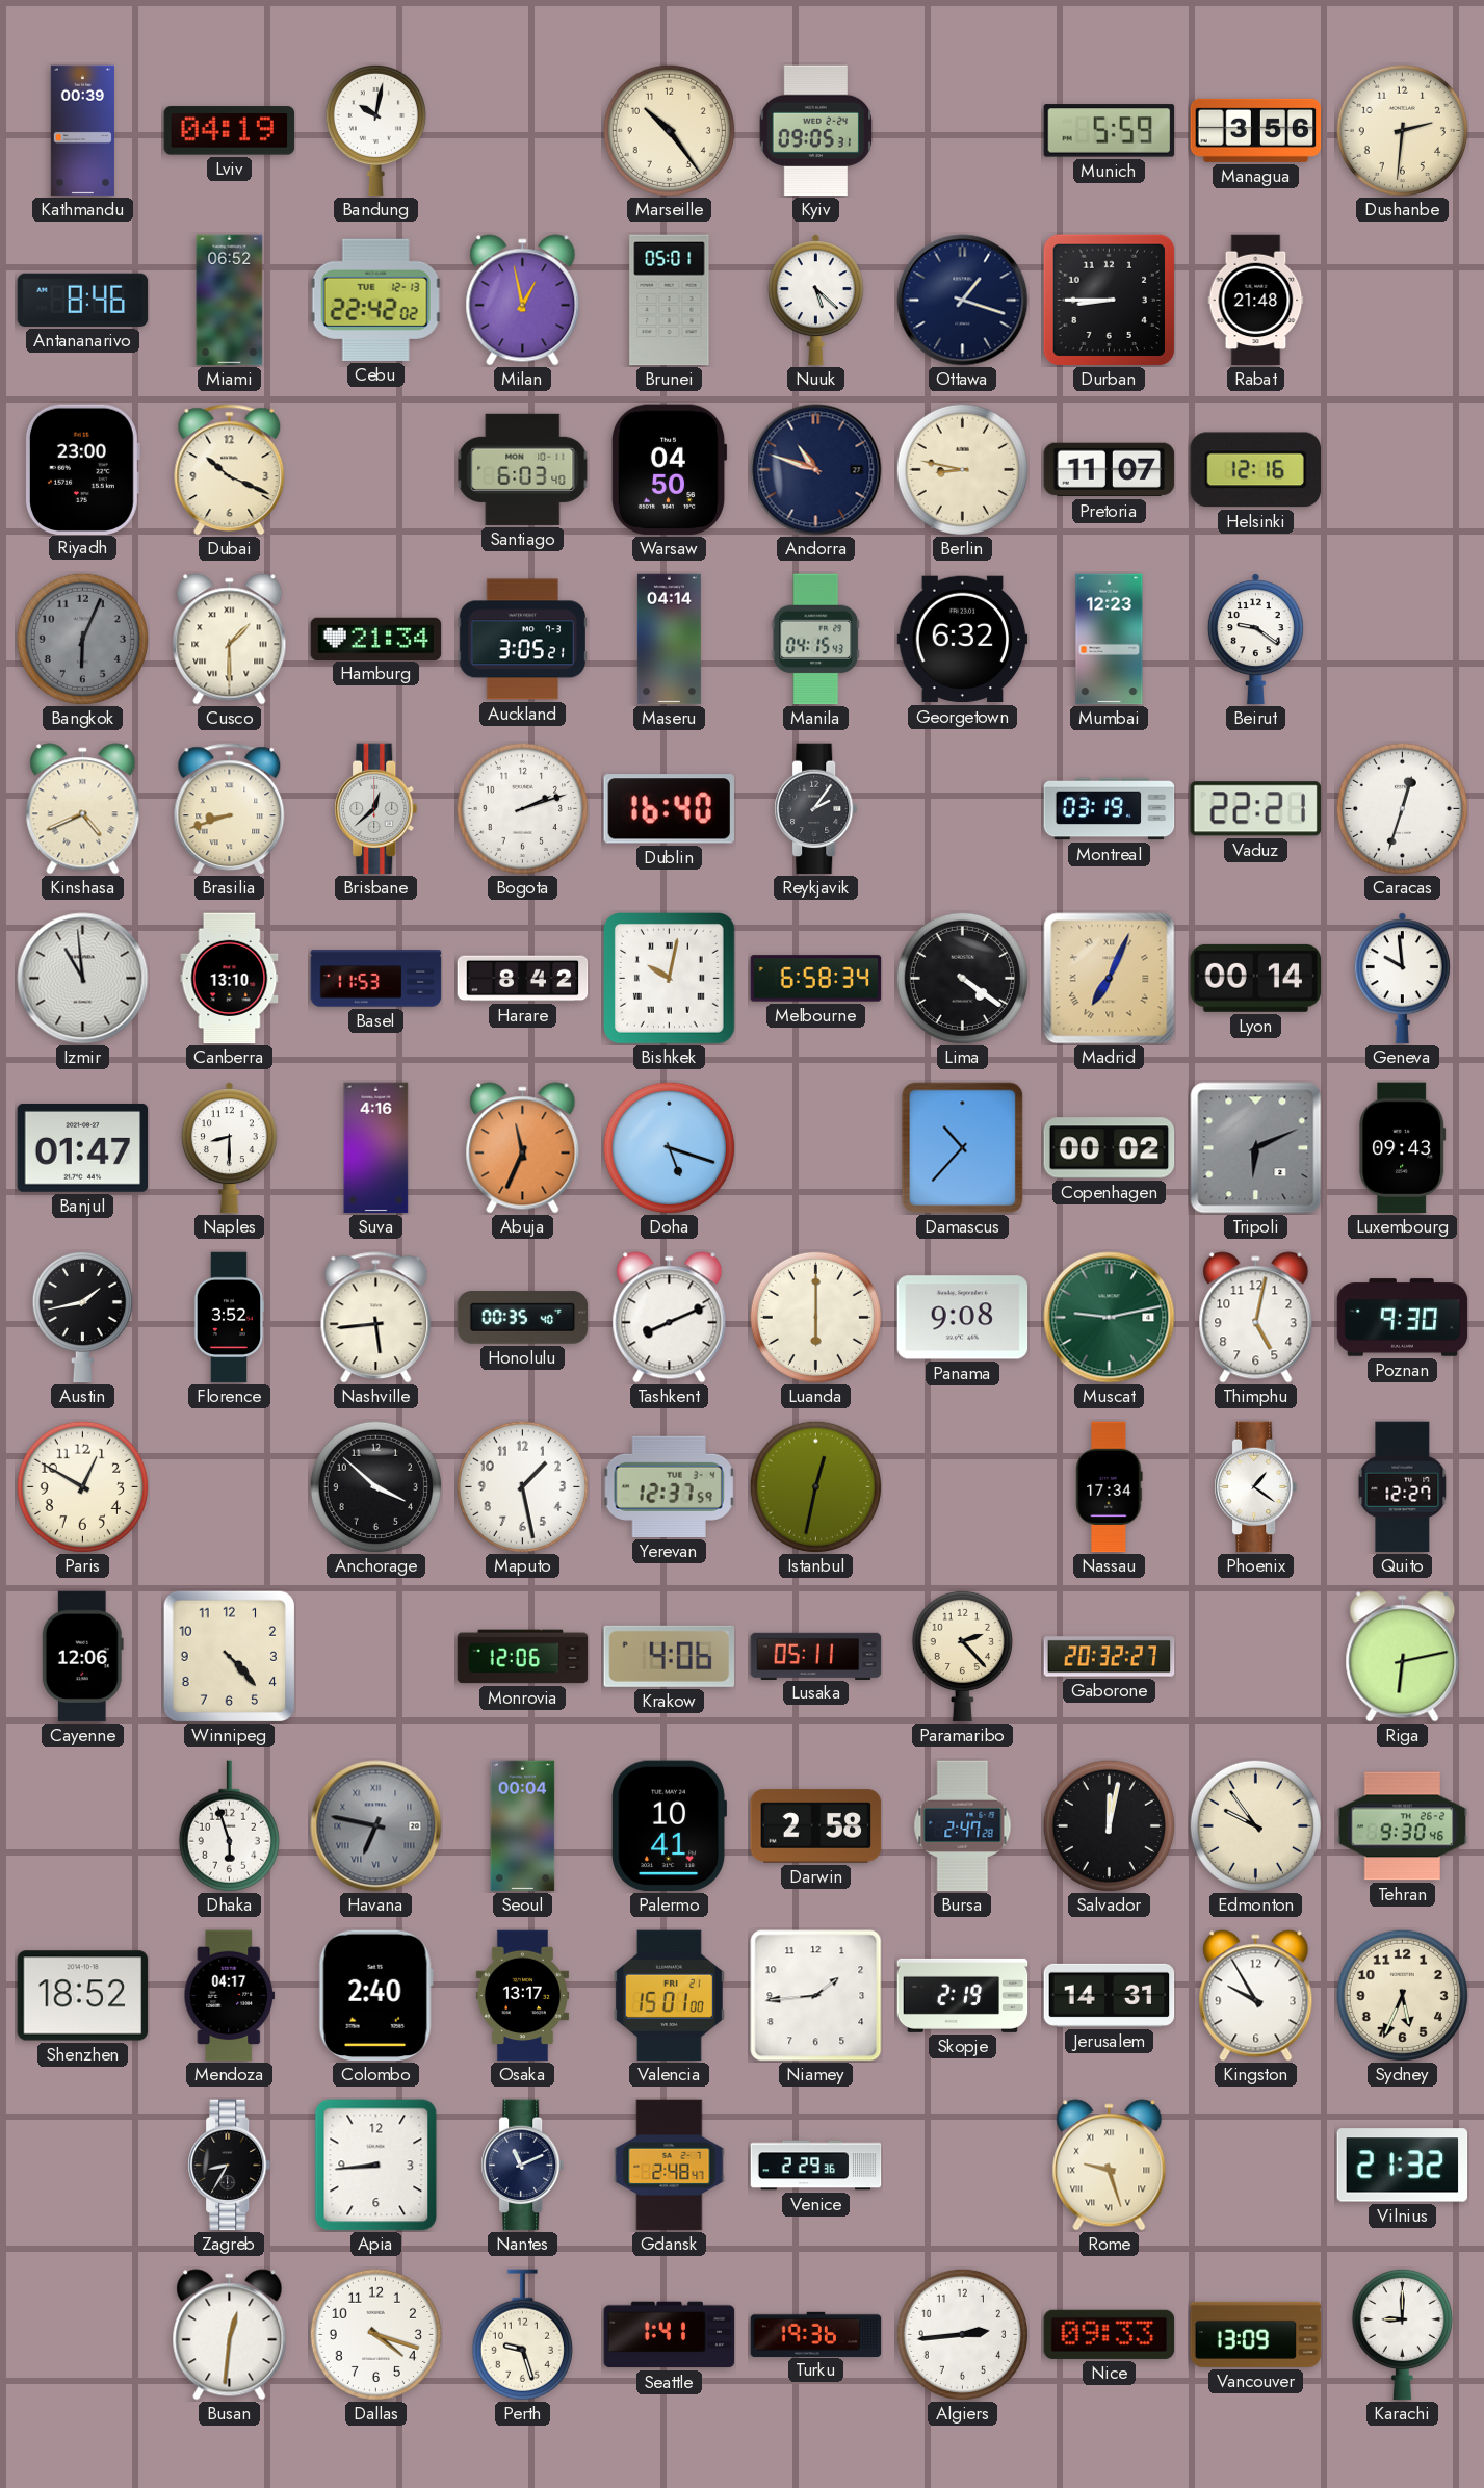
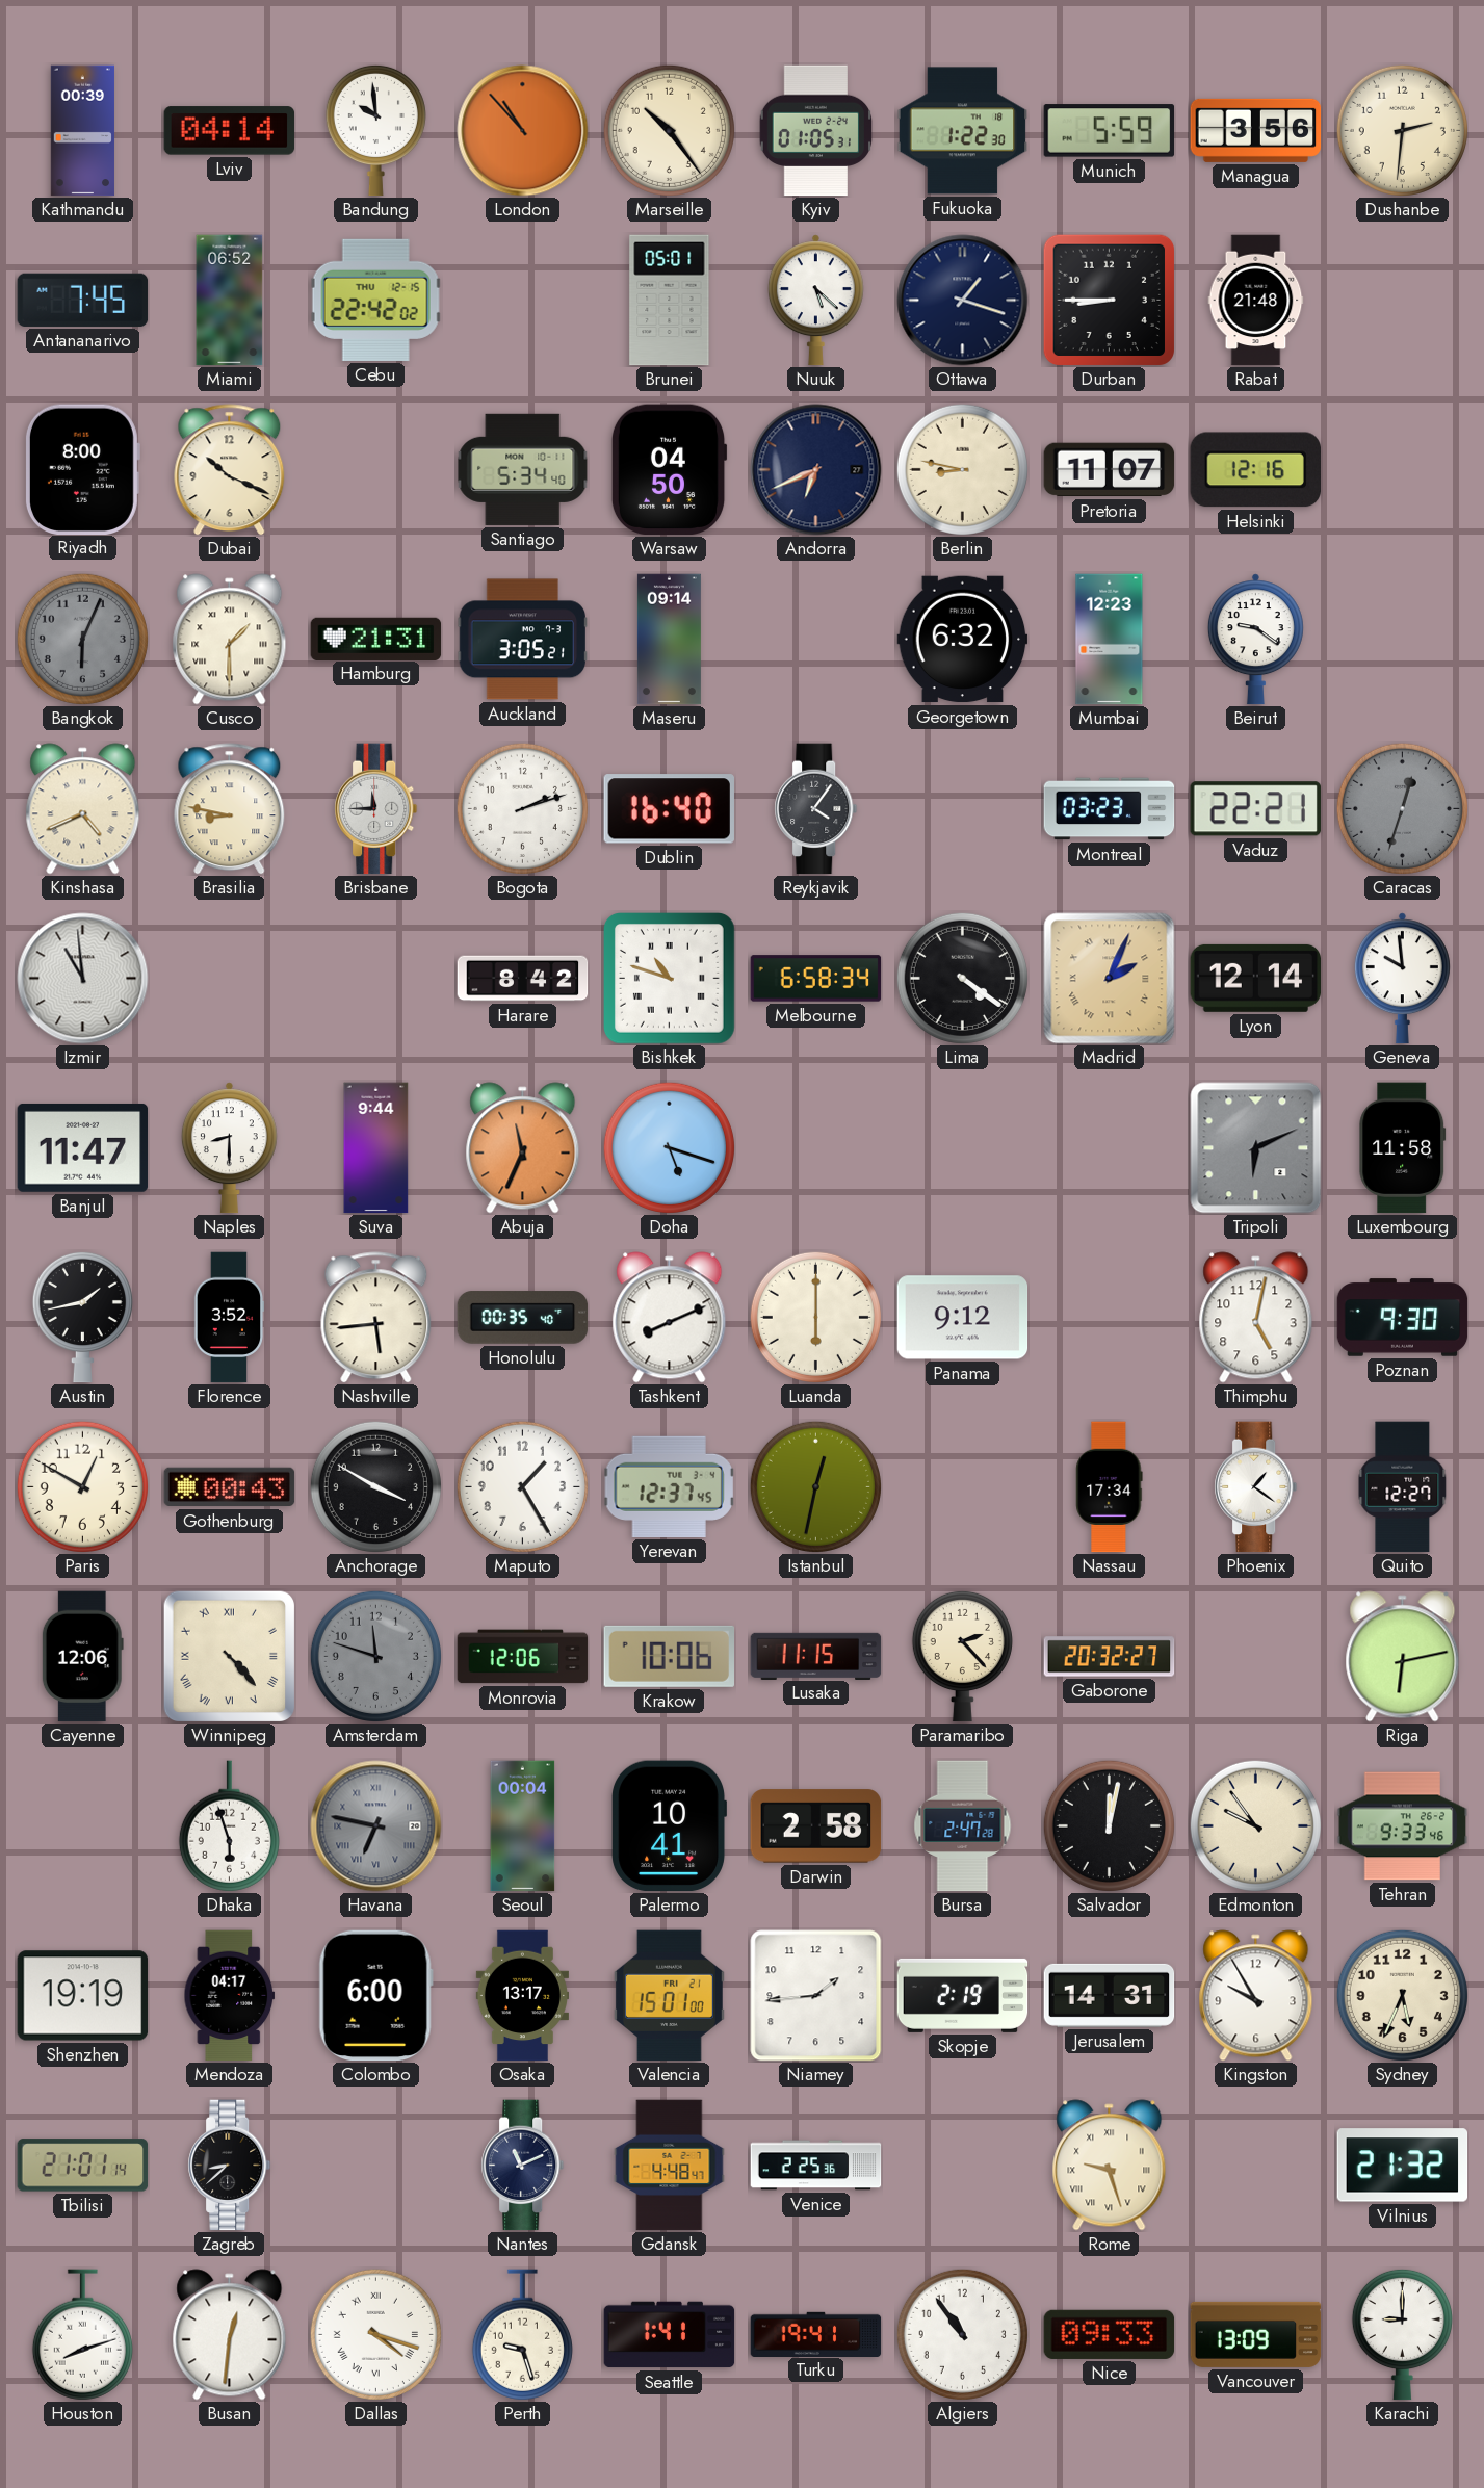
Lviv: 04:19 -> 04:14 (230, 131)
Bandung: 10:02 -> 9:59 (375, 130)
London: none -> 10:53 (523, 131)
Kyiv: 09:05 -> 01:05 (815, 131)
Fukuoka: none -> 1:22 (963, 131)
Antananarivo: 8:46 -> 7:45 (83, 300)
Cebu date: TUE 12-13 -> THU 12-15 (376, 300)
Milan: 12:58 -> none (523, 301)
Riyadh: 23:00 -> 8:00 (82, 469)
Santiago: 6:03 -> 5:34 (523, 469)
Andorra: 10:48 -> 6:41 (816, 470)
Hamburg: 21:34 -> 21:31 (376, 639)
Maseru: 04:14 -> 09:14 (669, 640)
Manila: 04:15 -> none (816, 640)
Brasilia: 8:42 -> 8:47 (230, 809)
Brisbane: 12:38 -> 11:45 (376, 809)
Reykjavik: 2:06 -> 4:06 (816, 809)
Montreal: 03:19 -> 03:23 (1110, 809)
Caracas dial: white -> grey (1402, 808)
Canberra: 13:10 -> none (230, 979)
Basel: 11:53 -> none (376, 979)
Bishkek: 10:02 -> 10:48 (670, 979)
Madrid: 7:04 -> 2:04 (1110, 979)
Lyon: 00:14 -> 12:14 (1256, 978)
Banjul: 01:47 -> 11:47 (83, 1147)
Suva: 4:16 -> 9:44 (376, 1148)
Damascus: 10:37 -> none (963, 1148)
Copenhagen: 00:02 -> none (1110, 1148)
Luxembourg: 09:43 -> 11:58 (1403, 1148)
Panama: 9:08 -> 9:12 (963, 1318)
Muscat: 9:13 -> none (1110, 1318)
Gothenburg: none -> 00:43 (230, 1487)
Anchorage: 3:52 -> 3:50 (375, 1486)
Maputo: 1:28 -> 1:25 (522, 1486)
Yerevan: 12:37:59 -> 12:37:45 (670, 1486)
Winnipeg numerals: Arabic -> Roman (229, 1656)
Amsterdam: none -> 11:48 (375, 1656)
Krakow: 4:06 -> 10:06 (669, 1656)
Lusaka: 05:11 -> 11:15 (816, 1656)
Tehran: 9:30 -> 9:33 (1403, 1826)
Shenzhen: 18:52 -> 19:19 (83, 1996)
Colombo: 2:40 -> 6:00 (375, 1996)
Tbilisi: none -> 21:01 (83, 2166)
Zagreb: 8:35 -> 8:38 (230, 2166)
Apia: 8:44 -> none (376, 2166)
Gdansk: 2:48 -> 4:48 (670, 2166)
Venice: 2:29 -> 2:25 (816, 2166)
Houston: none -> 8:12 (82, 2335)
Dallas numerals: Arabic -> Roman (375, 2334)
Turku: 19:36 -> 19:41 (816, 2334)
Algiers: 2:44 -> 10:54 (962, 2334)
